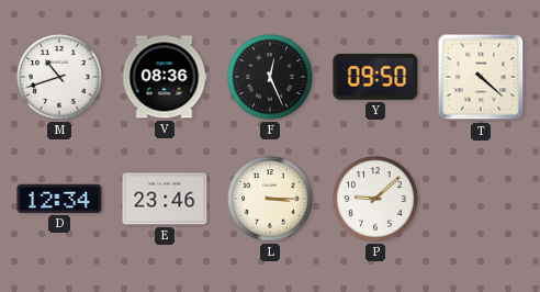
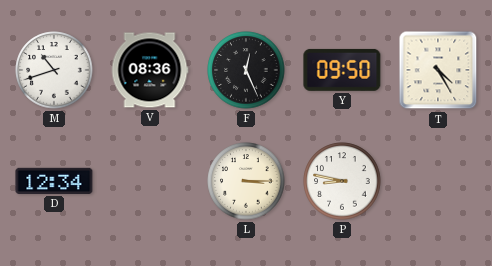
T: 4:22 -> 4:25 (438, 70)
E: 23:46 -> none (165, 199)
P: 9:08 -> 8:47 (342, 181)
